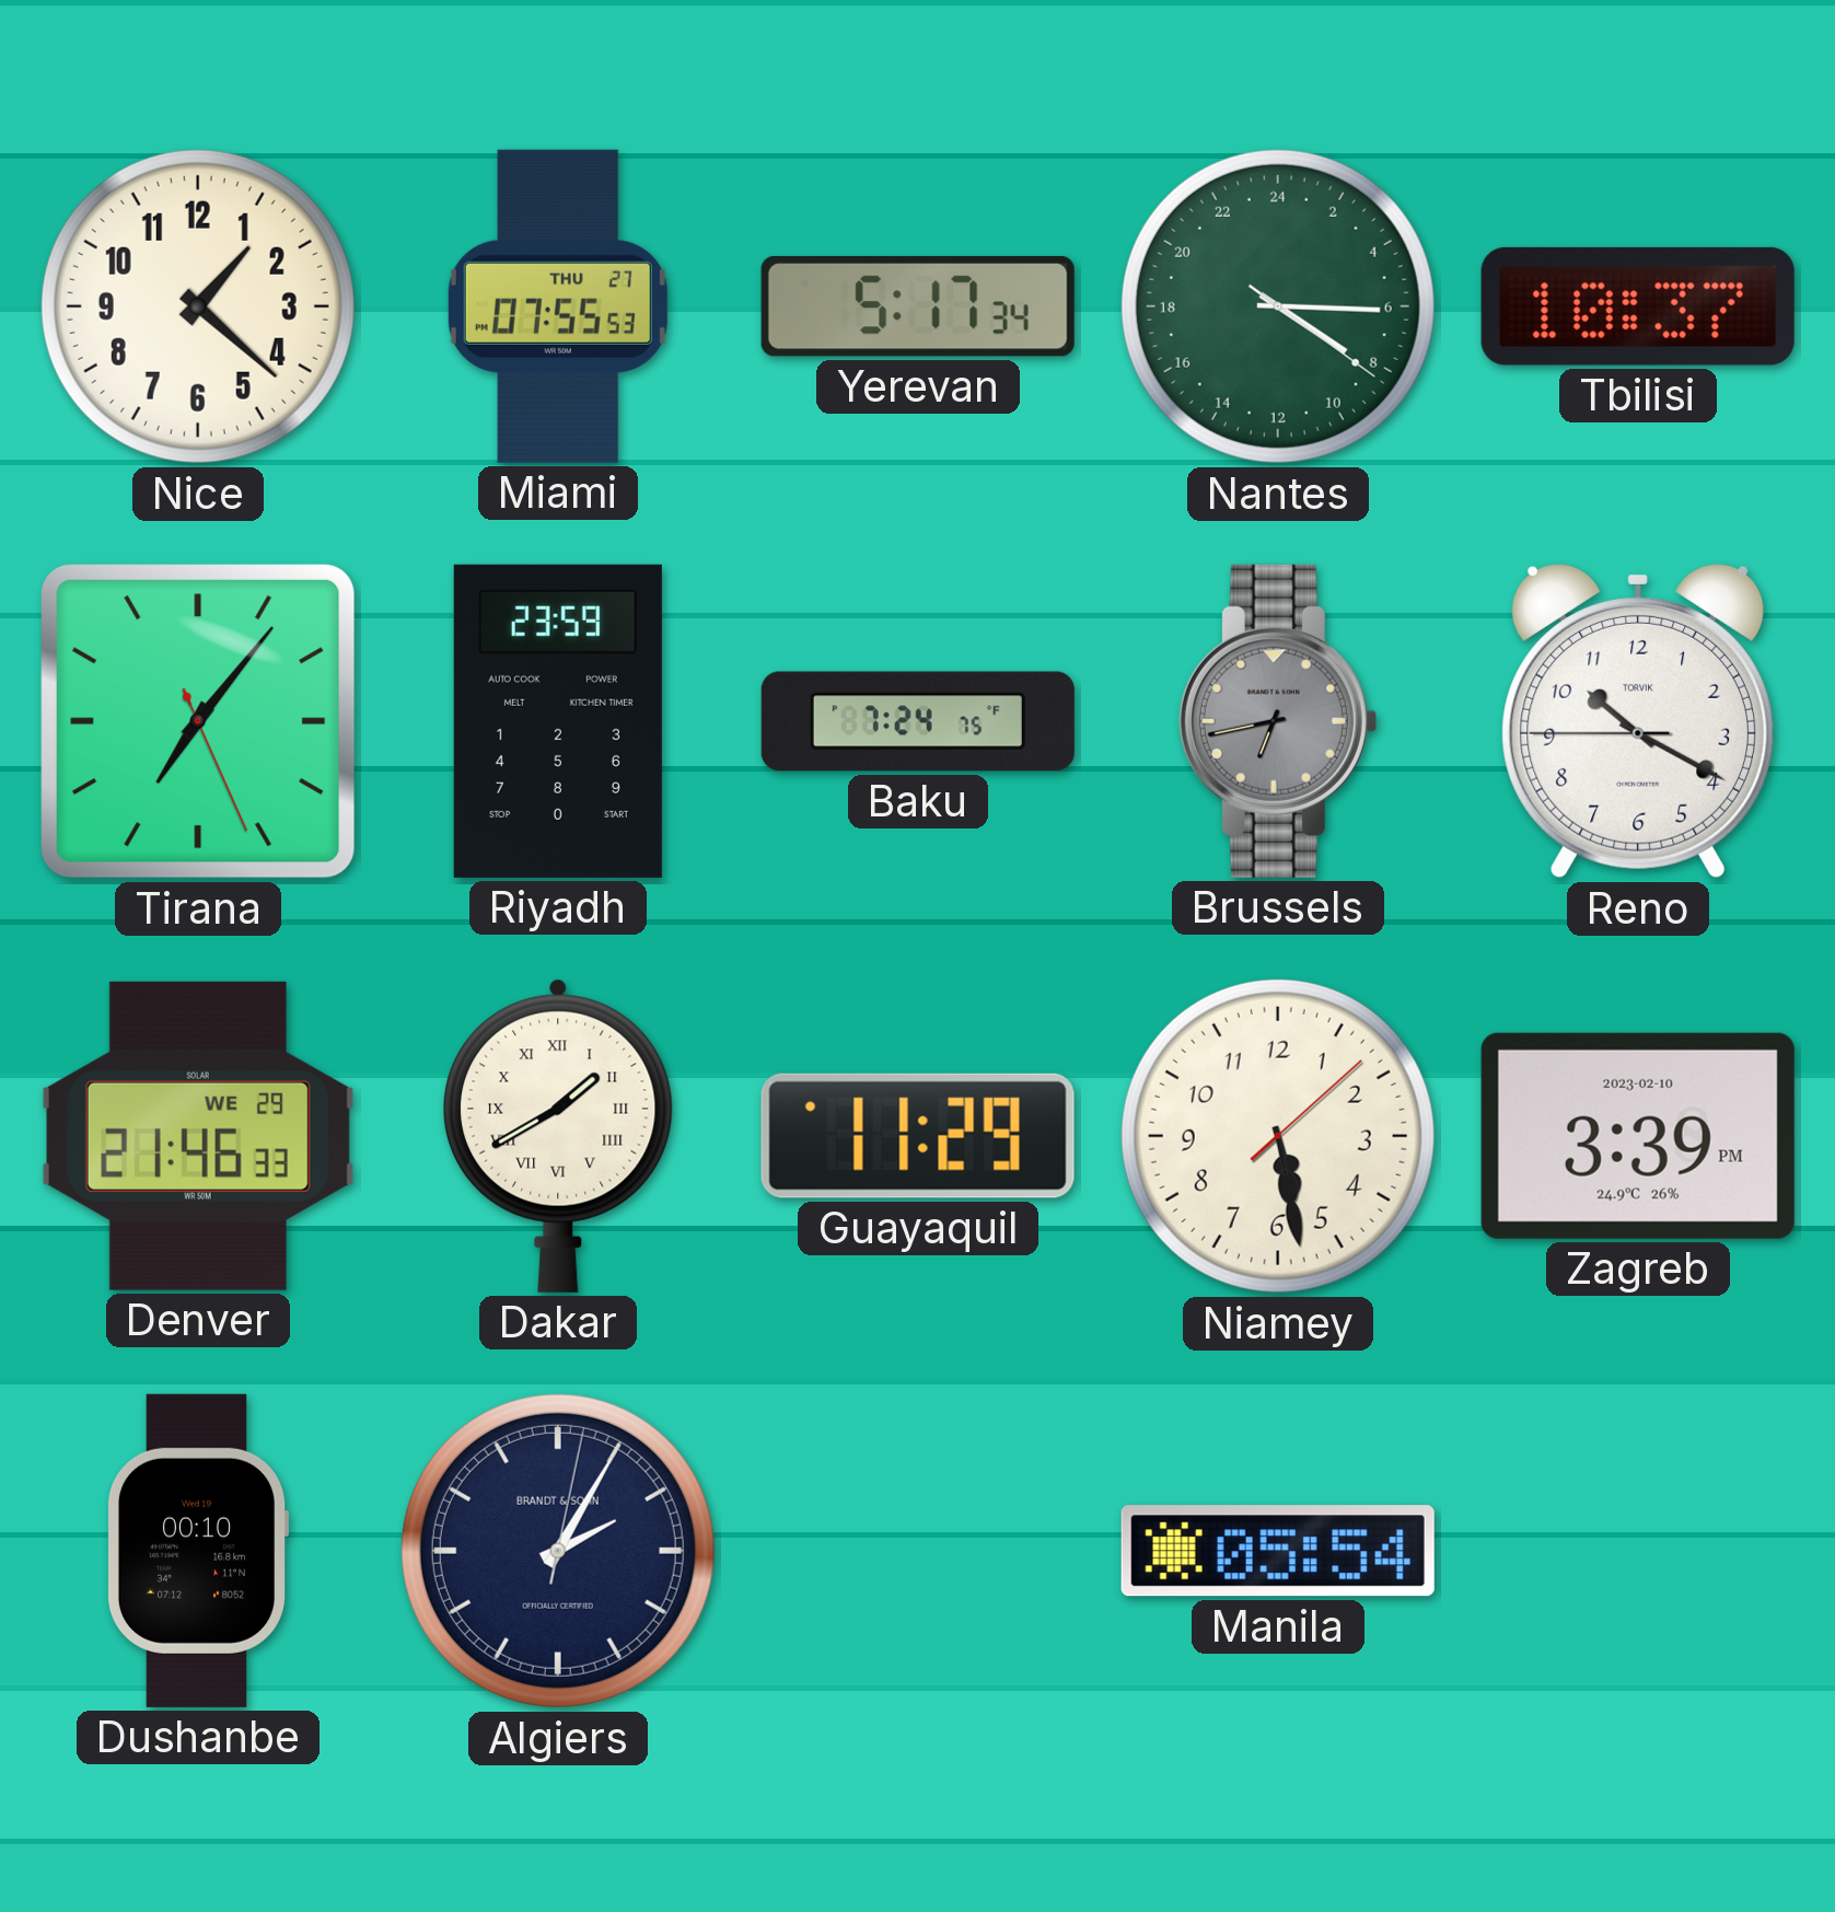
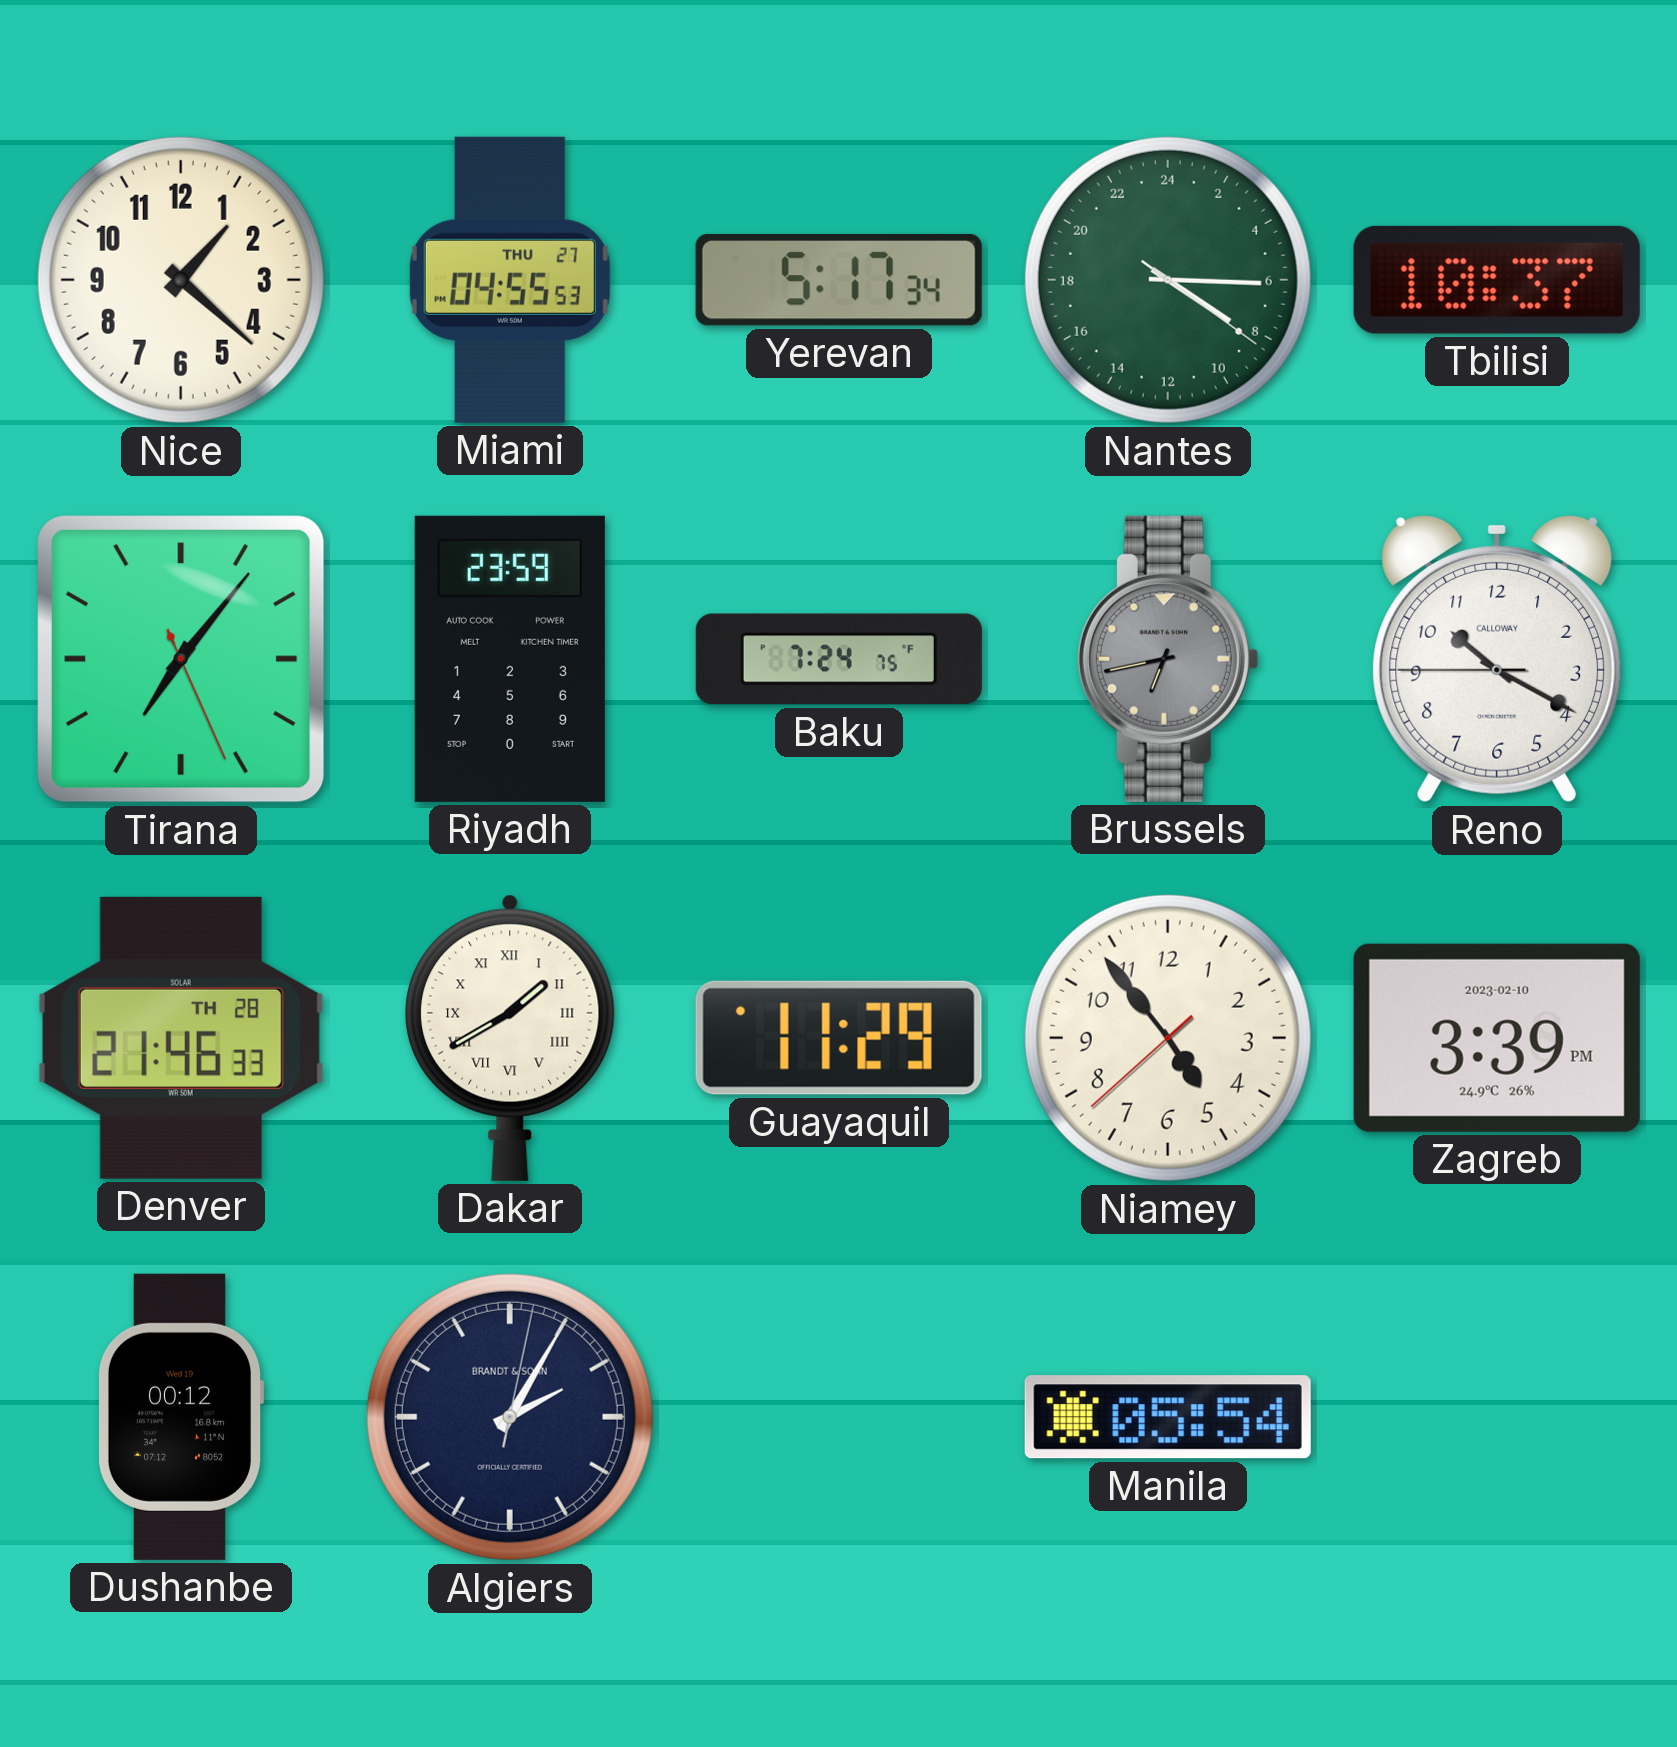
Miami: 07:55 -> 04:55 (510, 280)
Reno brand: TORVIK -> CALLOWAY (1496, 659)
Denver date: WE 29 -> TH 28 (181, 1038)
Niamey: 5:28 -> 4:53 (1168, 1038)
Dushanbe: 00:10 -> 00:12 (181, 1417)
